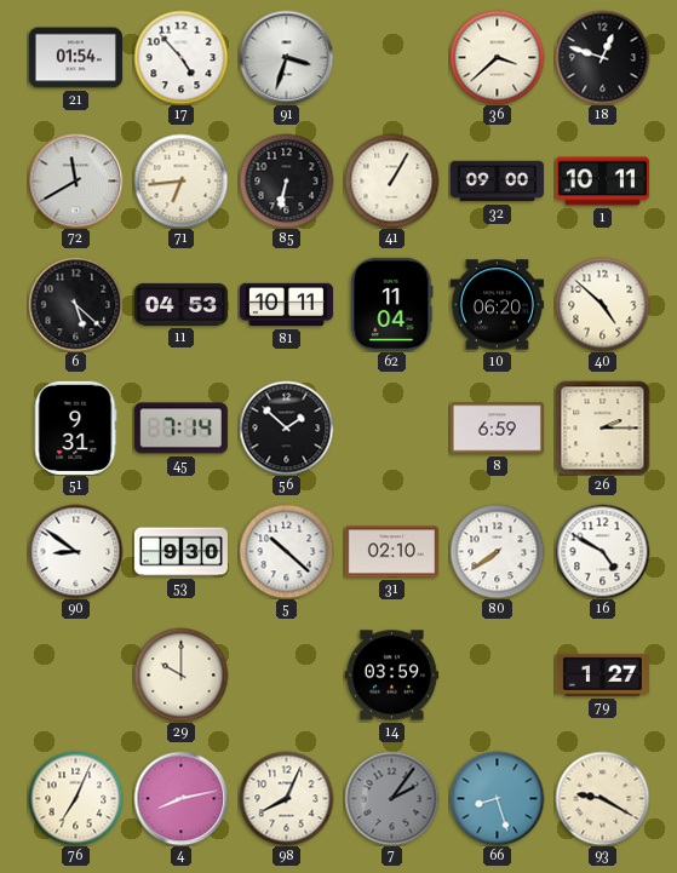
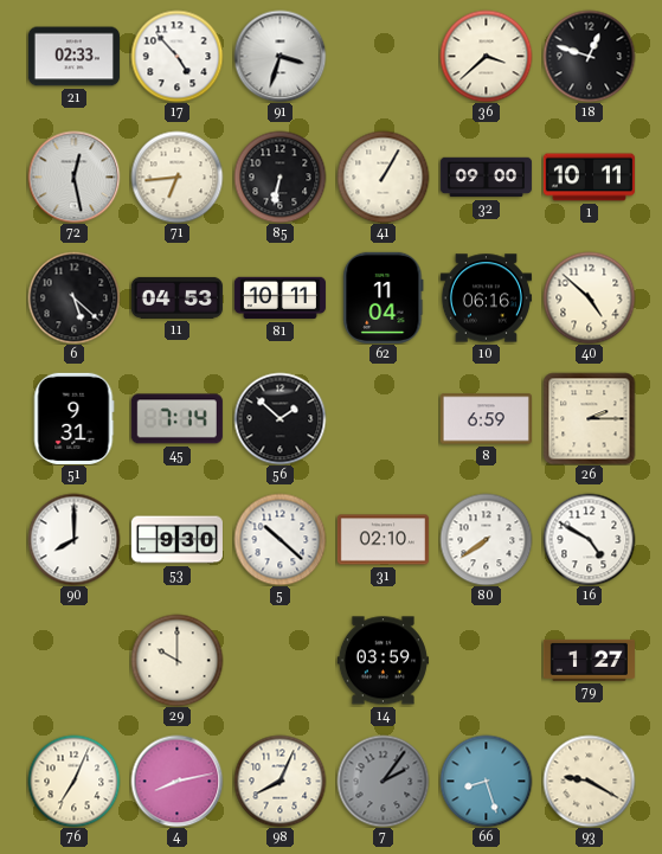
21: 01:54 -> 02:33 (73, 57)
72: 11:40 -> 12:28 (73, 176)
10: 06:20 -> 06:16 (486, 298)
90: 8:51 -> 8:00 (73, 539)
